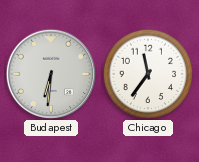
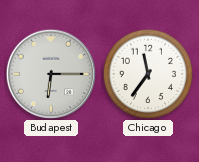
Budapest: 6:31 -> 6:15 (51, 74)
